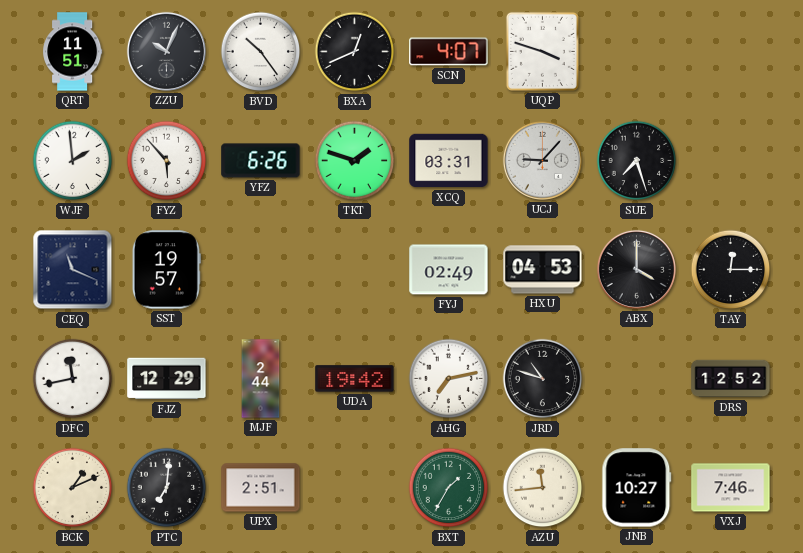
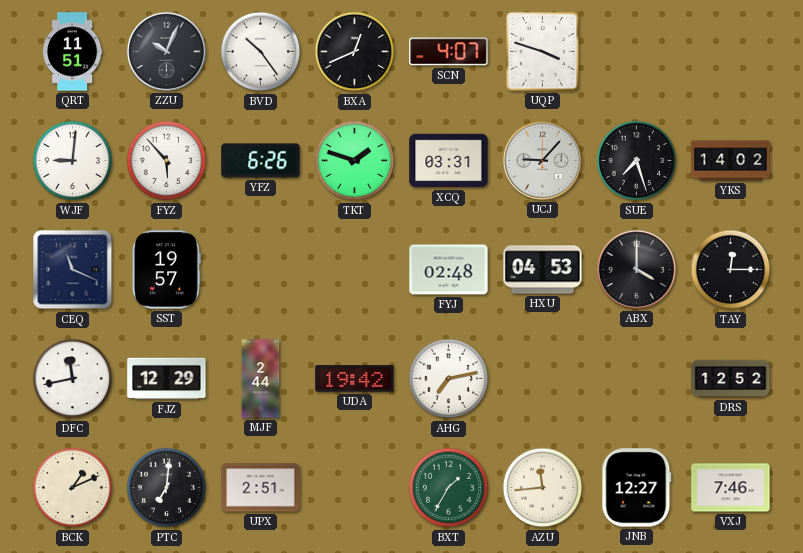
WJF: 1:59 -> 9:01 (73, 161)
YKS: none -> 14:02 (731, 161)
FYJ: 02:49 -> 02:48 (449, 270)
JRD: 10:48 -> none (543, 379)
JNB: 10:27 -> 12:27 (637, 488)
